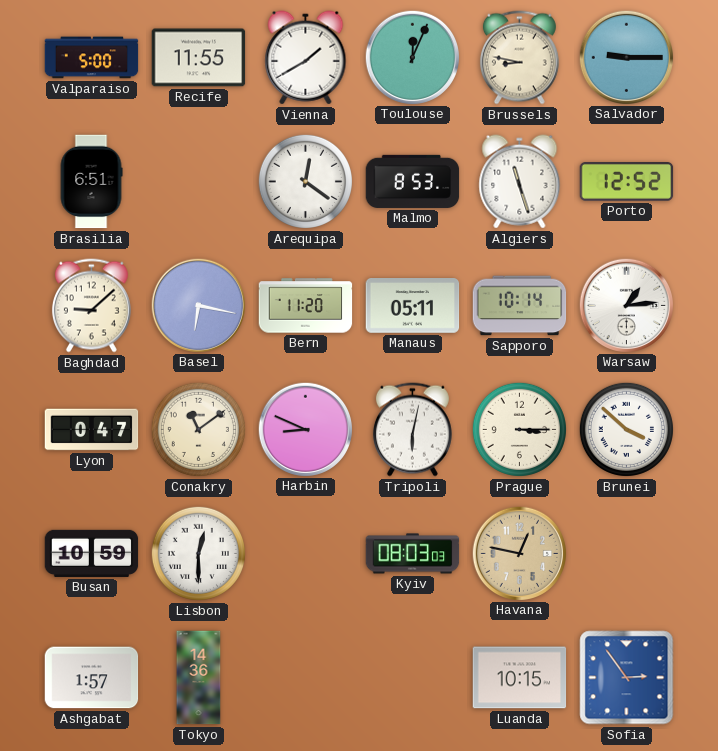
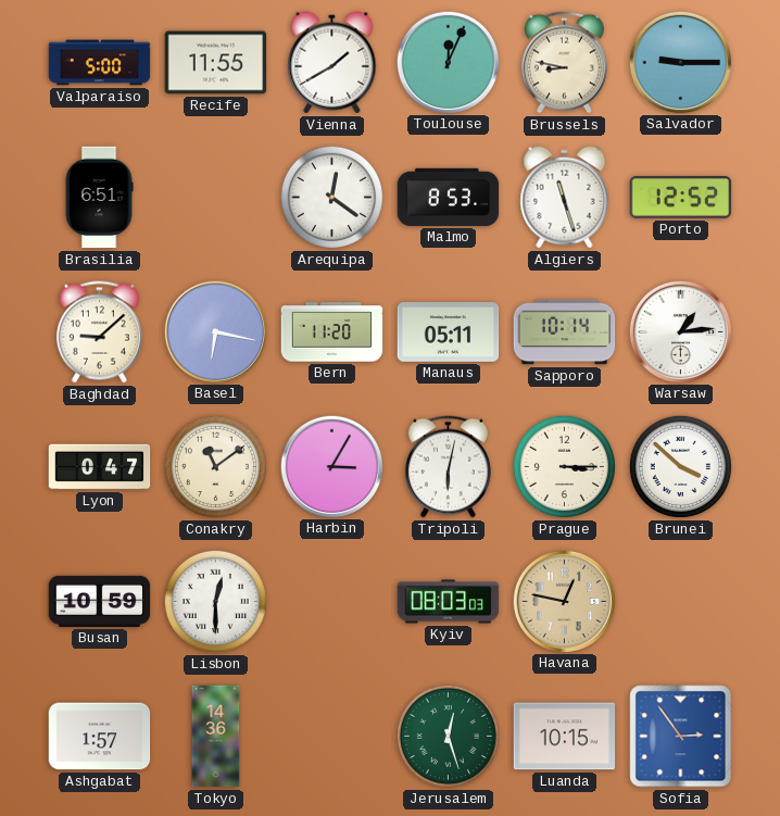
Harbin: 8:49 -> 3:05 (331, 466)
Jerusalem: none -> 12:27 (448, 736)
